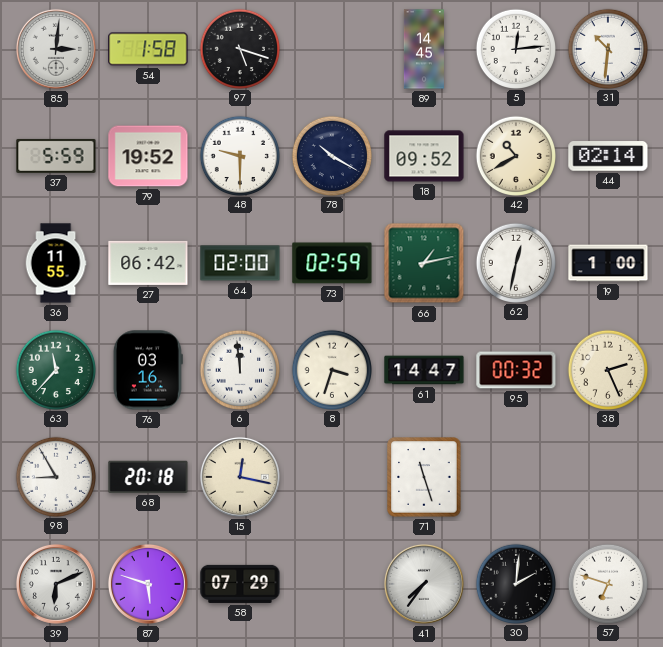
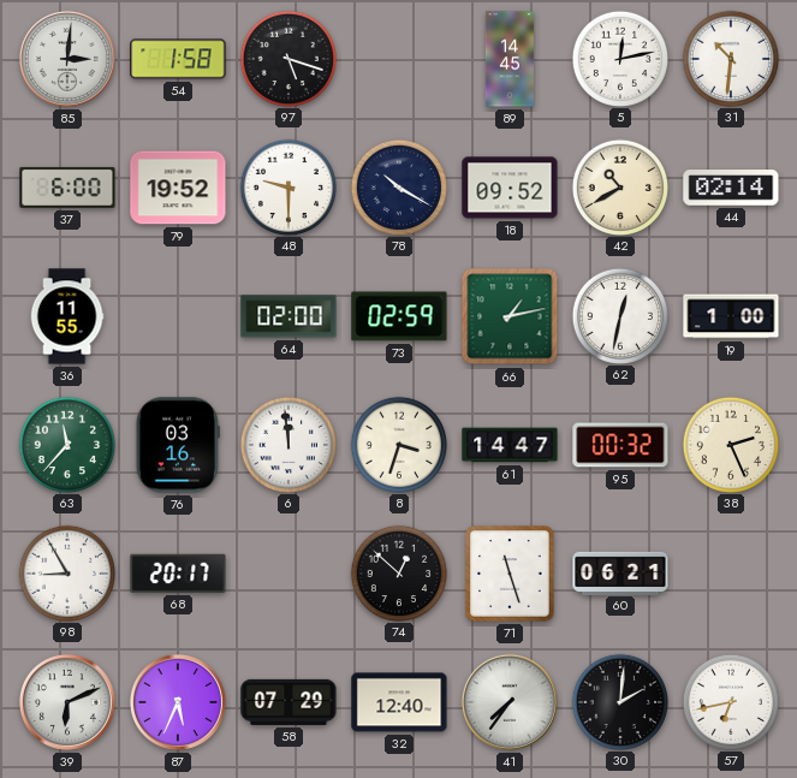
5: 12:14 -> 12:13 (619, 58)
37: 5:59 -> 6:00 (67, 188)
27: 06:42 -> none (148, 263)
68: 20:18 -> 20:17 (178, 574)
15: 12:17 -> none (240, 477)
74: none -> 12:52 (398, 572)
60: none -> 06:21 (620, 572)
87: 5:48 -> 5:34 (178, 702)
32: none -> 12:40 (399, 702)
57: 6:48 -> 6:43 (730, 701)
